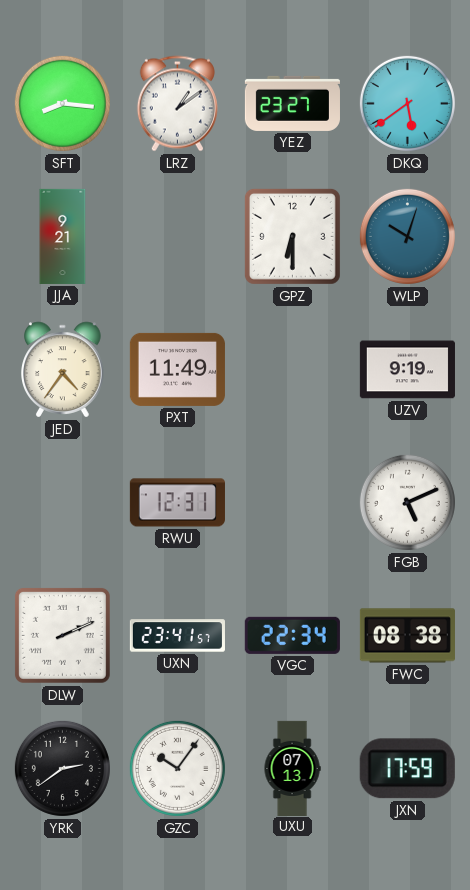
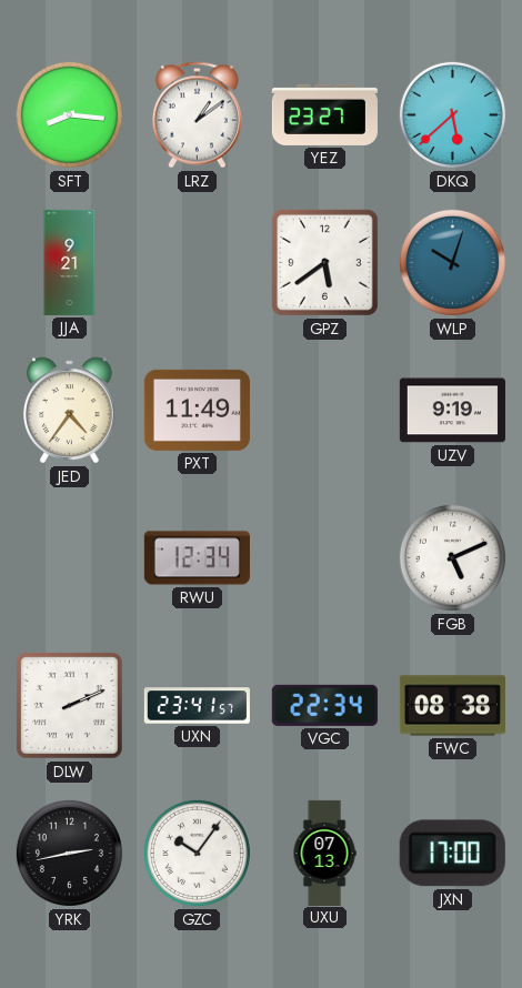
DKQ: 5:39 -> 5:38 (452, 114)
GPZ: 6:30 -> 5:39 (324, 262)
RWU: 12:31 -> 12:34 (197, 558)
YRK: 2:39 -> 2:43 (69, 853)
JXN: 17:59 -> 17:00 (452, 854)
